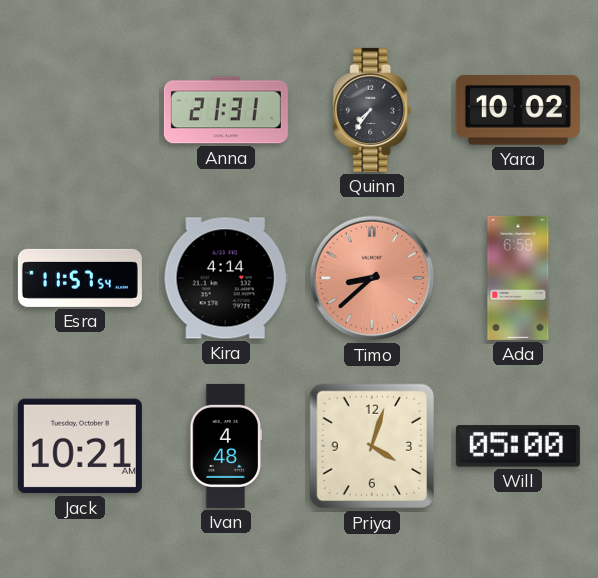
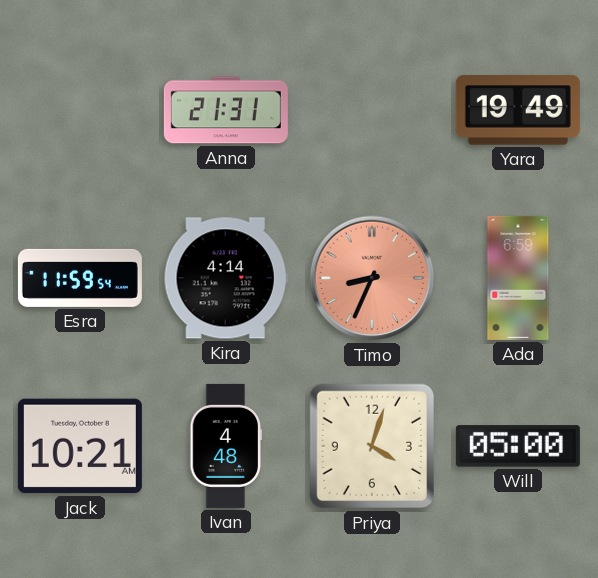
Quinn: 7:36 -> none (372, 110)
Yara: 10:02 -> 19:49 (518, 110)
Esra: 11:57 -> 11:59 (80, 278)
Timo: 8:38 -> 8:34 (372, 278)
